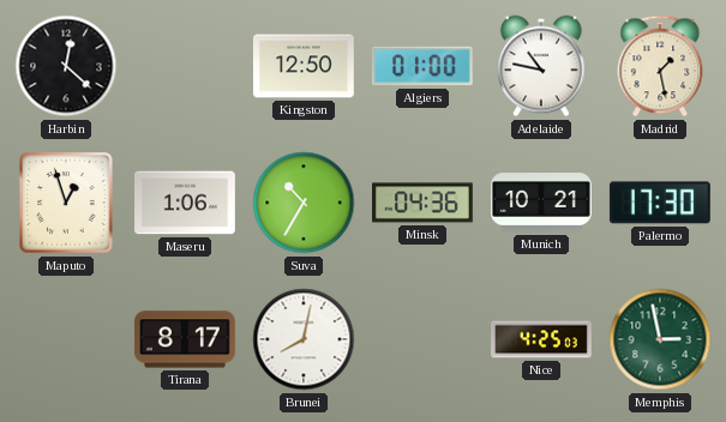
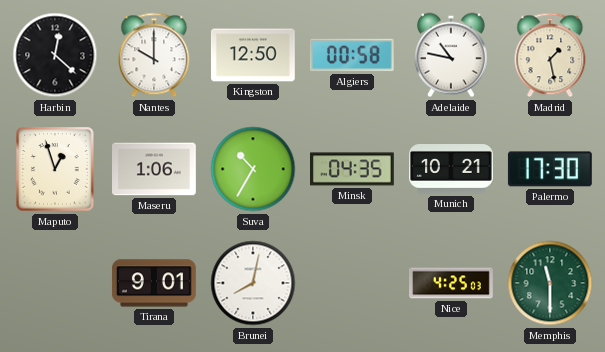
Nantes: none -> 10:00 (154, 55)
Algiers: 01:00 -> 00:58 (352, 55)
Minsk: 04:36 -> 04:35 (353, 169)
Tirana: 8:17 -> 9:01 (154, 283)
Memphis: 2:58 -> 11:30 (550, 283)
